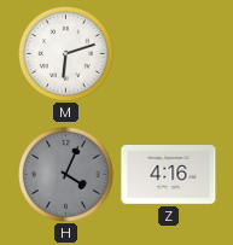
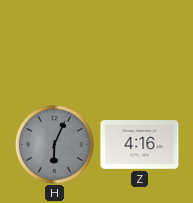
M: 6:12 -> none (65, 53)
H: 4:04 -> 6:04 (54, 144)
